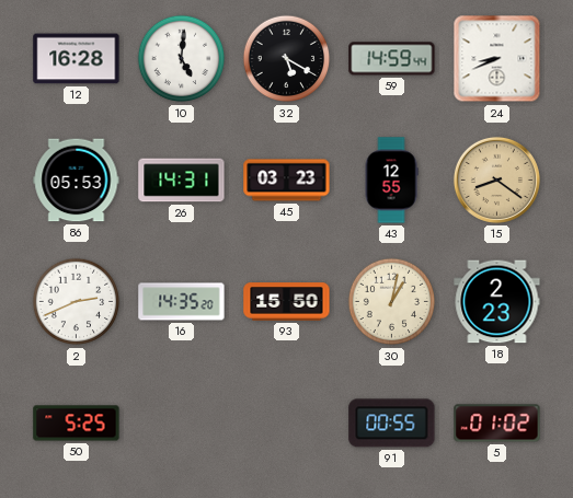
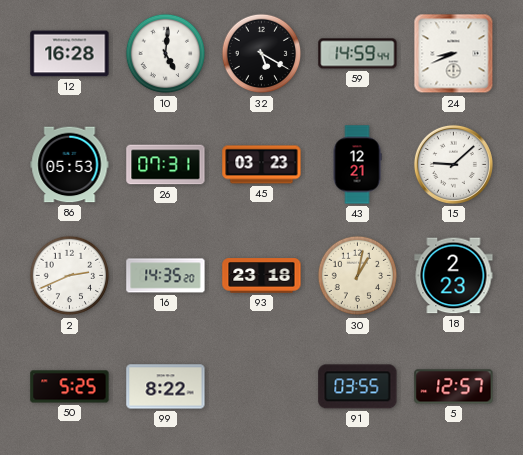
26: 14:31 -> 07:31 (166, 165)
43: 12:55 -> 12:21 (357, 165)
15: 8:21 -> 9:08 (453, 164)
15 dial: champagne -> white (453, 164)
93: 15:50 -> 23:18 (262, 276)
99: none -> 8:22 (166, 387)
91: 00:55 -> 03:55 (358, 387)
5: 01:02 -> 12:57 (454, 387)
